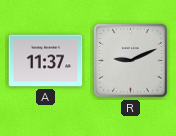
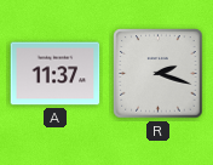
R: 9:11 -> 2:18 (159, 74)
